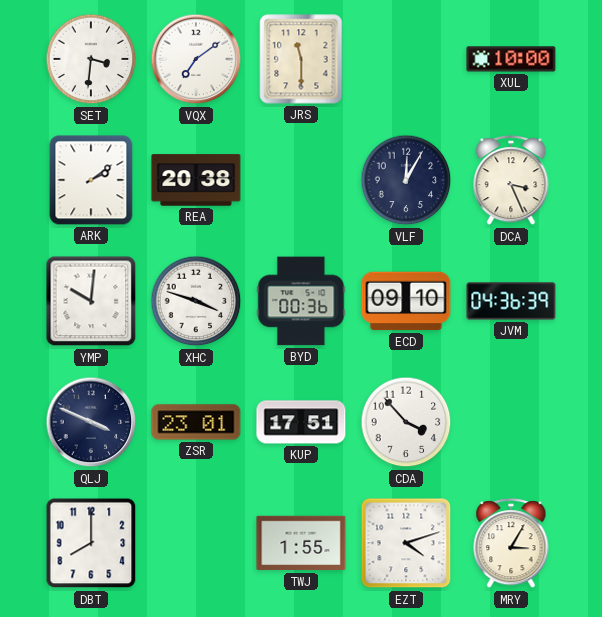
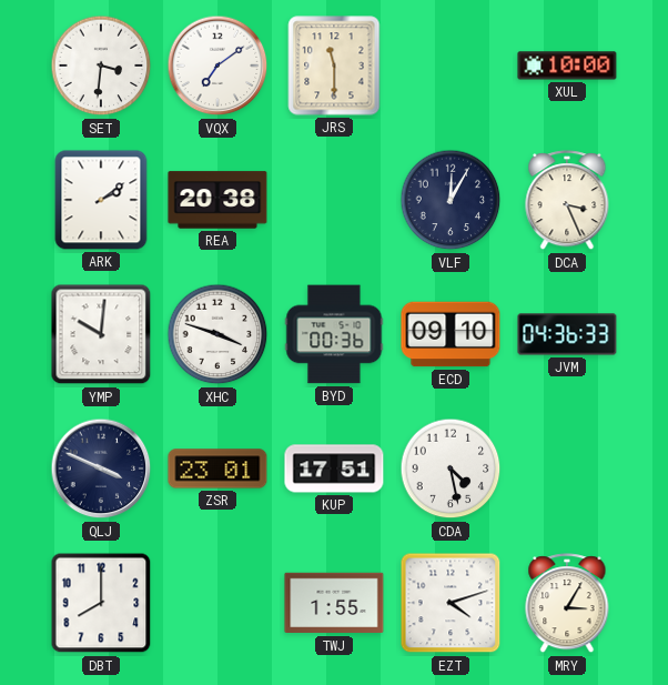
JVM: 04:36:39 -> 04:36:33 (567, 334)
CDA: 3:53 -> 4:28 (451, 469)
